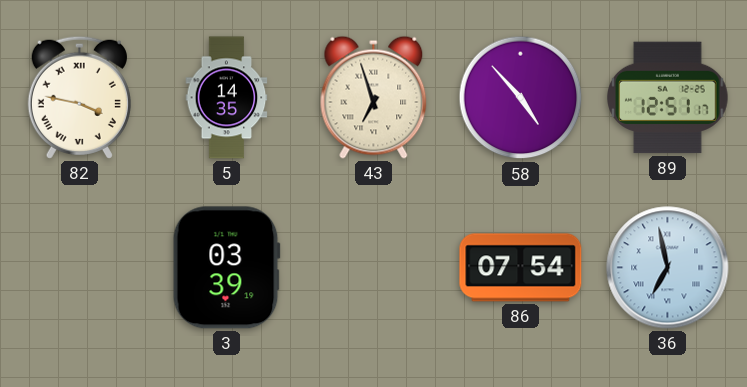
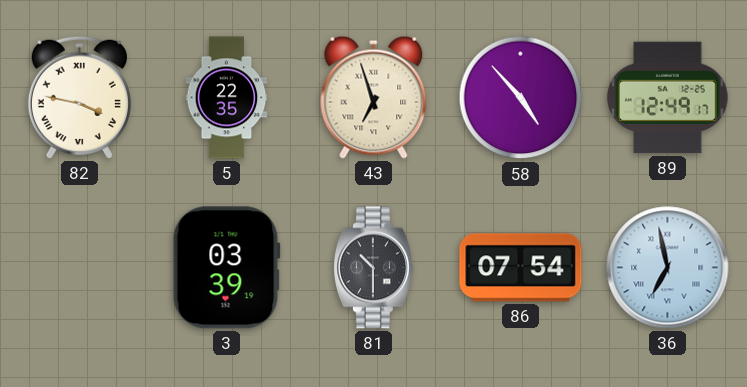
5: 14:35 -> 22:35 (227, 98)
89: 12:51 -> 12:49 (668, 98)
81: none -> 10:30 (373, 268)
